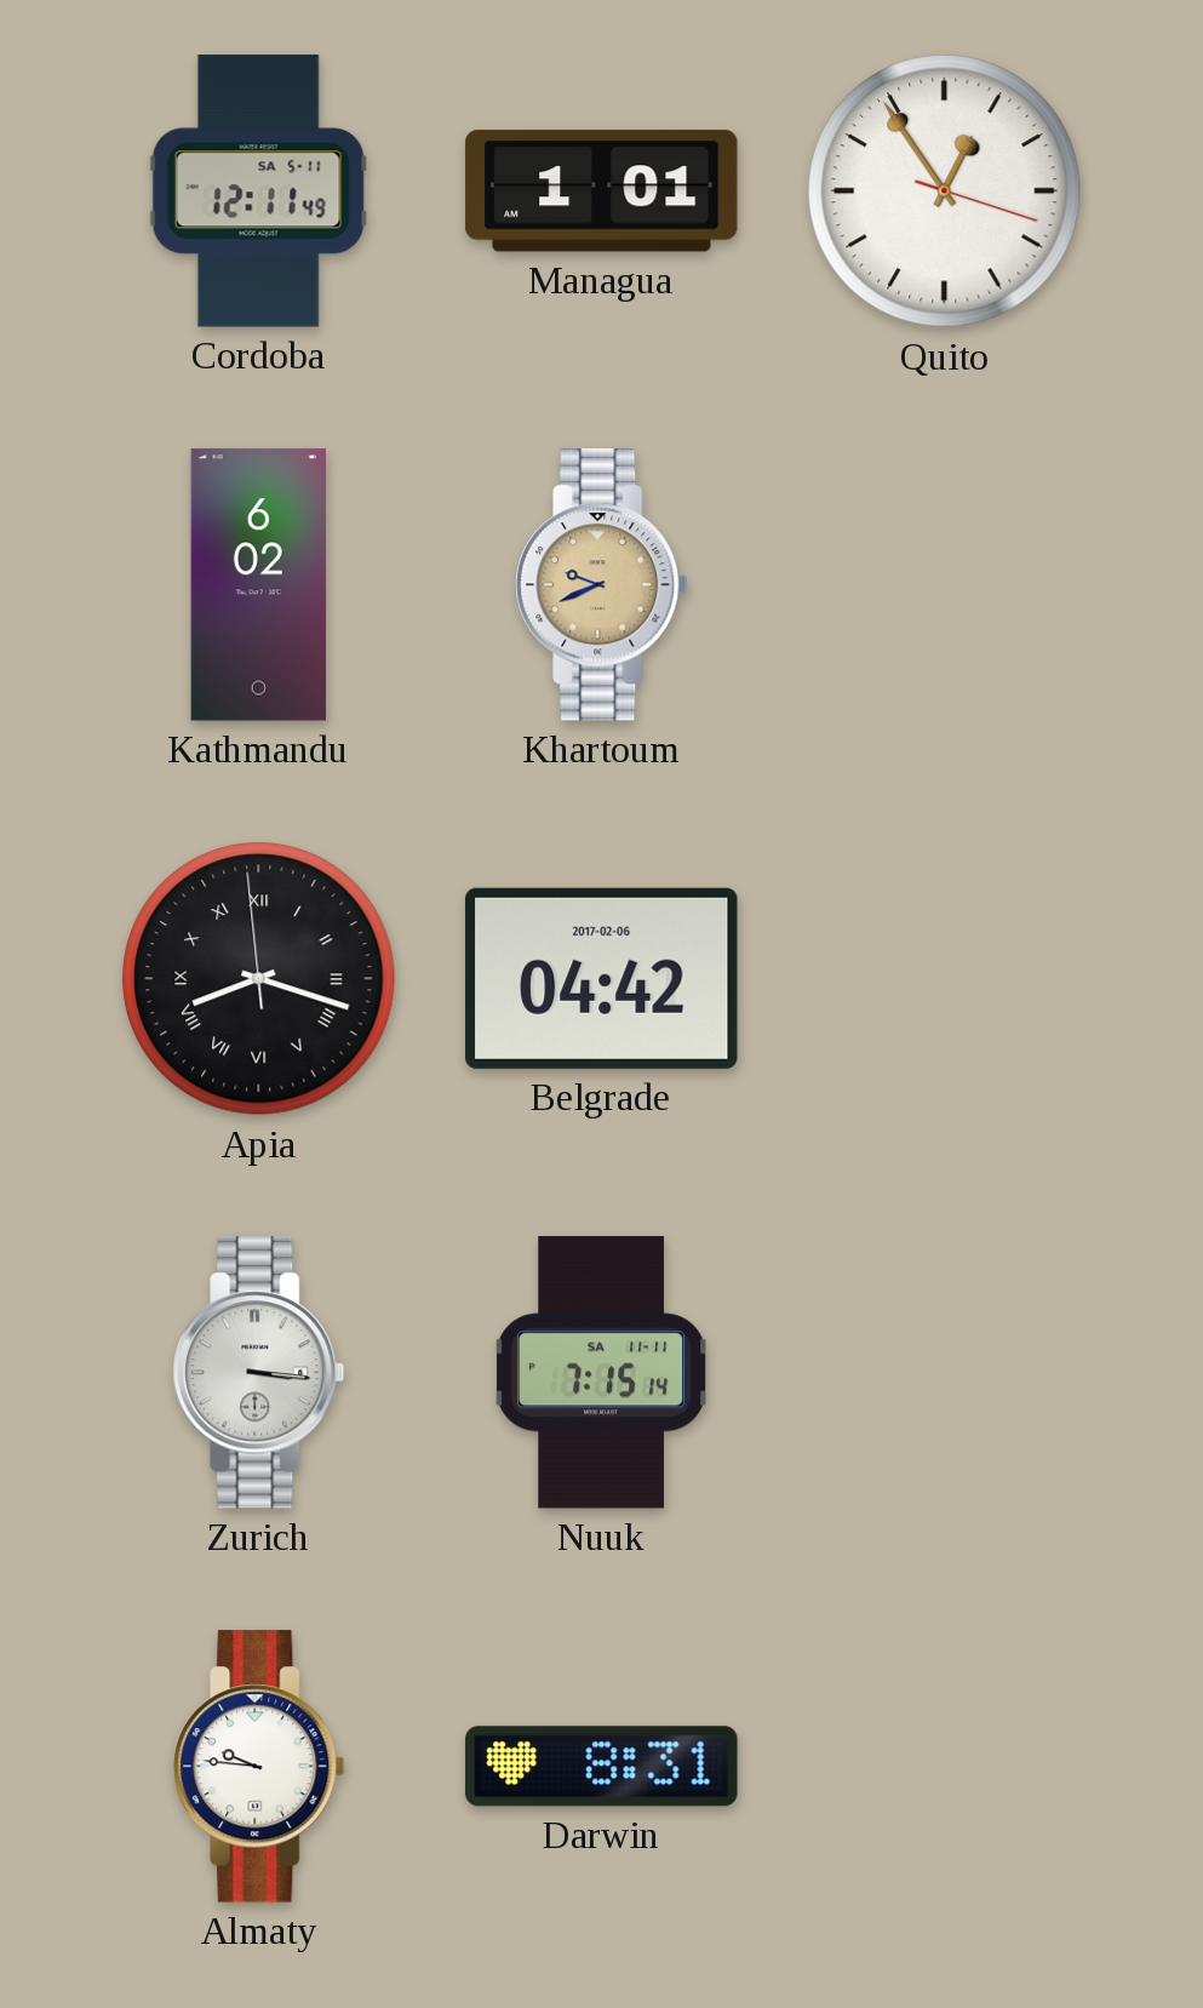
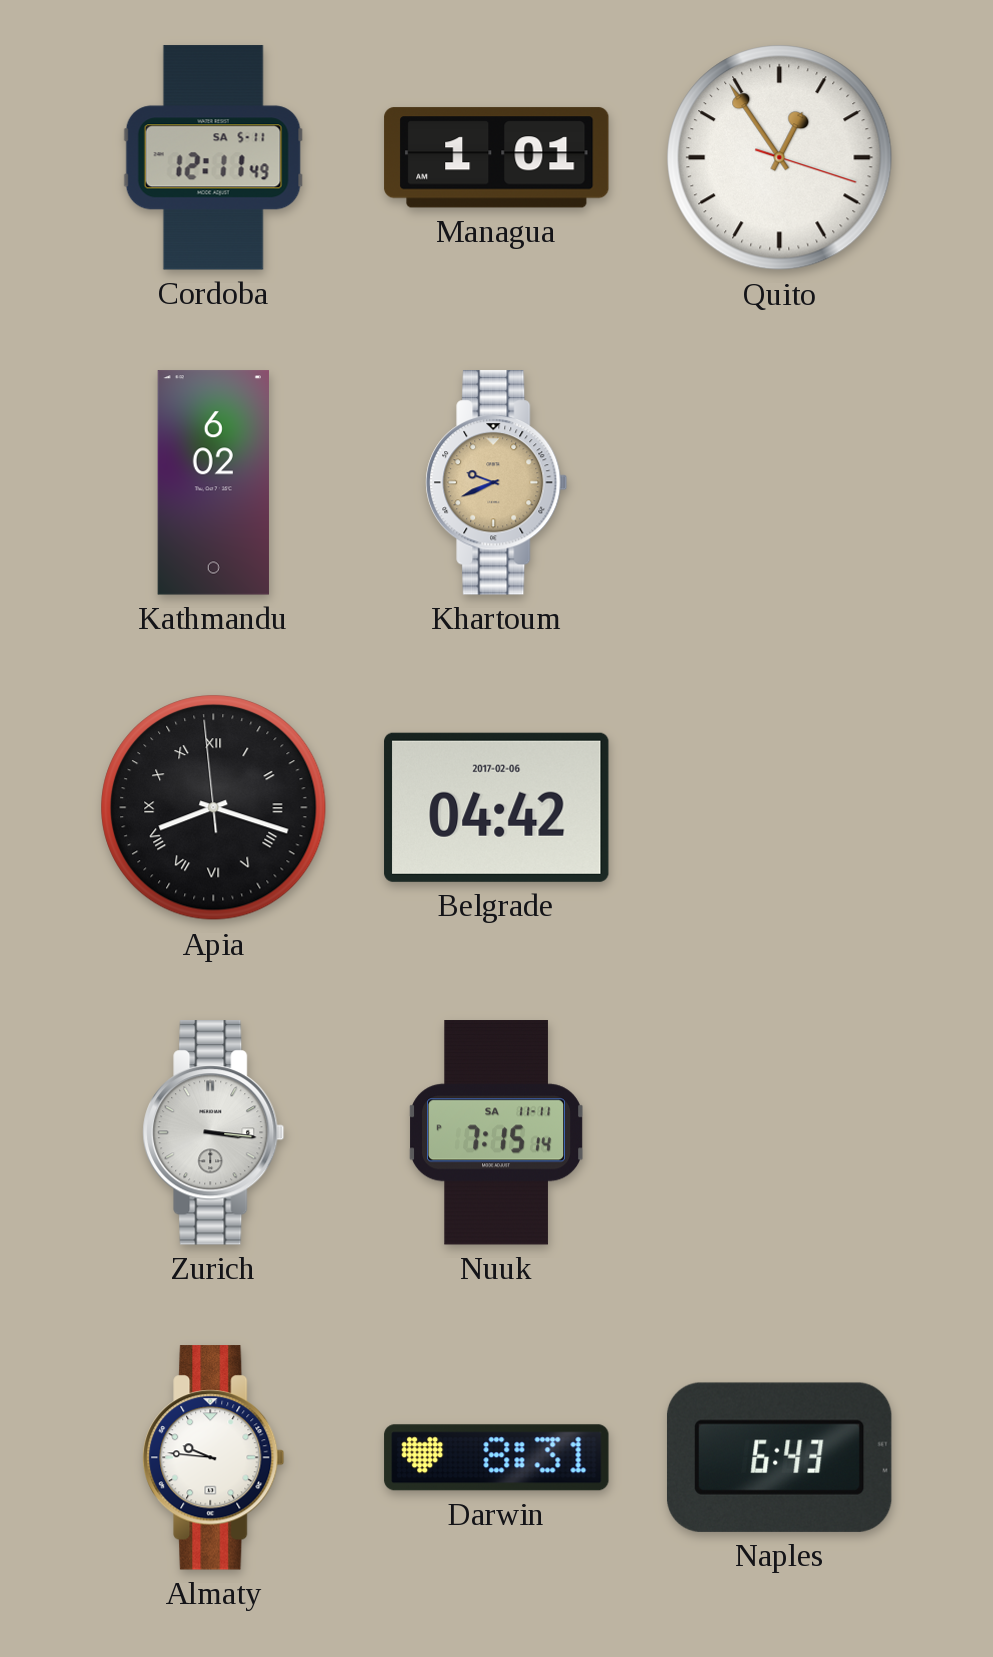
Naples: none -> 6:43 (779, 1457)
